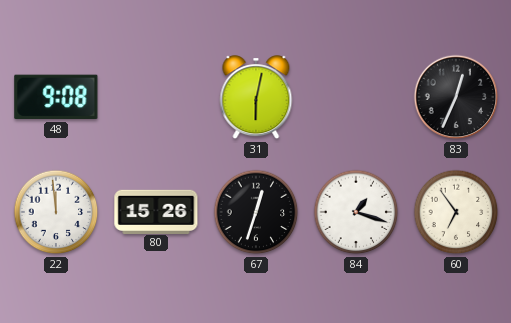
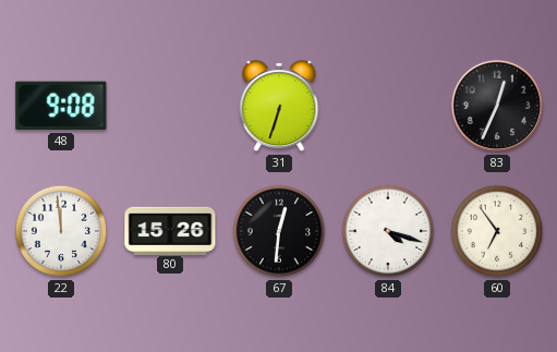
31: 6:02 -> 6:33 (279, 107)
67: 12:33 -> 12:31 (279, 231)
84: 1:18 -> 4:18 (388, 231)
